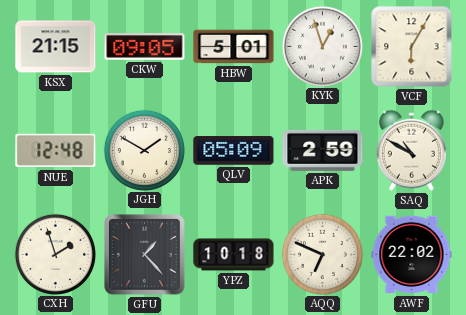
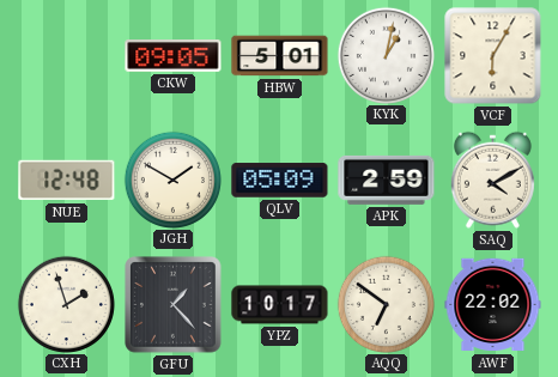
KSX: 21:15 -> none (56, 47)
KYK: 12:57 -> 1:02 (386, 55)
SAQ: 10:50 -> 4:10 (492, 180)
YPZ: 10:18 -> 10:17 (280, 305)
AQQ: 6:49 -> 6:51 (386, 304)
